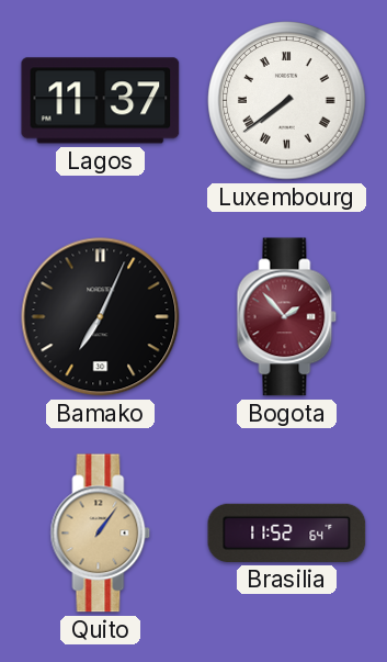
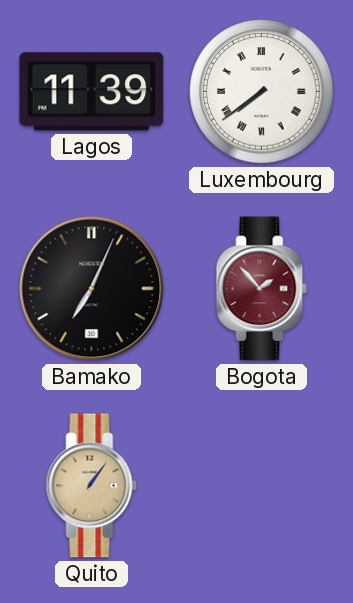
Lagos: 11:37 -> 11:39 (92, 92)
Brasilia: 11:52 -> none (287, 532)
